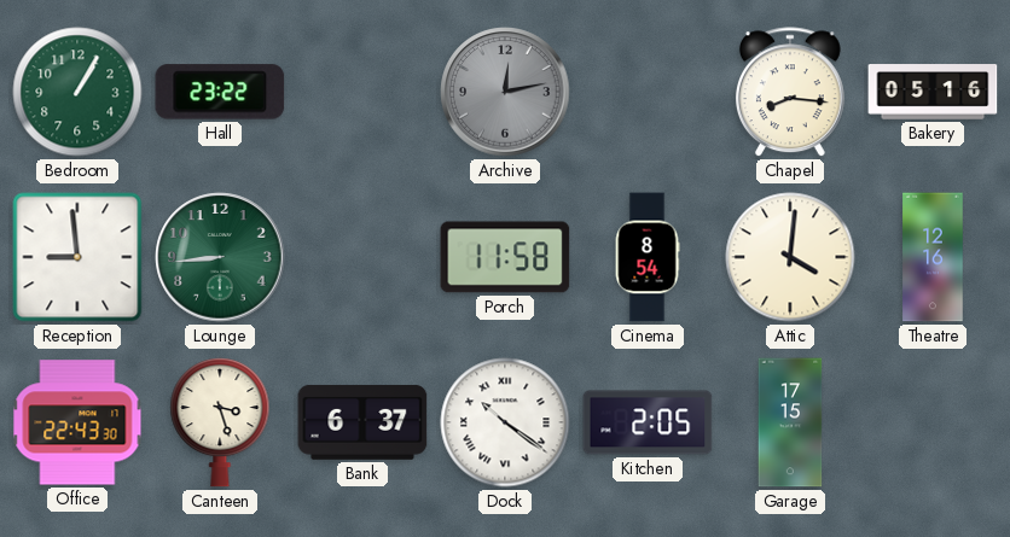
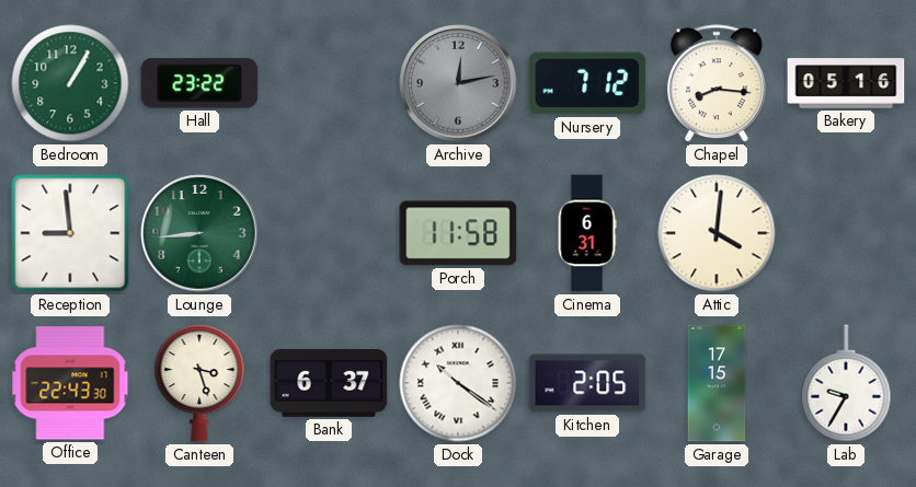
Nursery: none -> 7:12 (587, 83)
Cinema: 8:54 -> 6:31 (587, 233)
Theatre: 12:16 -> none (933, 257)
Lab: none -> 9:35 (846, 383)
